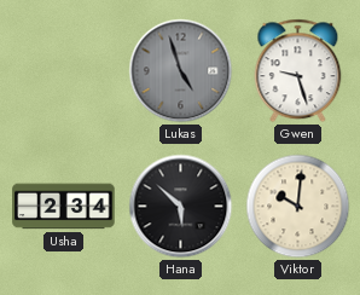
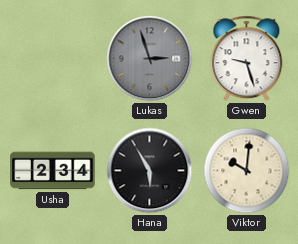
Lukas: 4:57 -> 2:57 (150, 59)
Hana: 5:52 -> 5:55 (150, 171)
